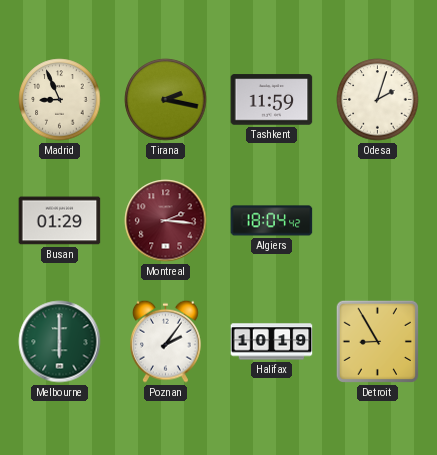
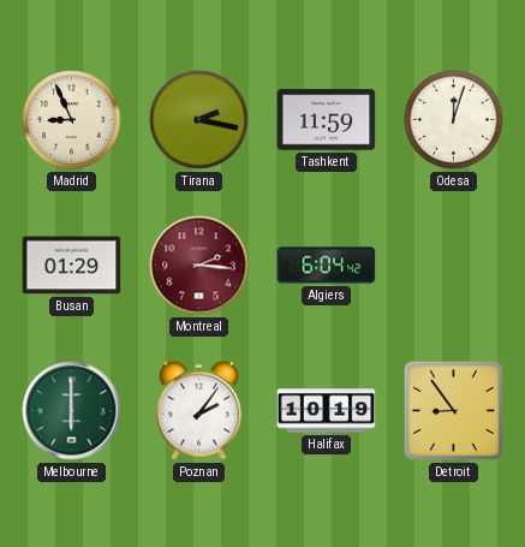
Odesa: 2:03 -> 12:03 (454, 120)
Algiers: 18:04 -> 6:04 (327, 266)
Detroit: 8:55 -> 8:54 (453, 410)
